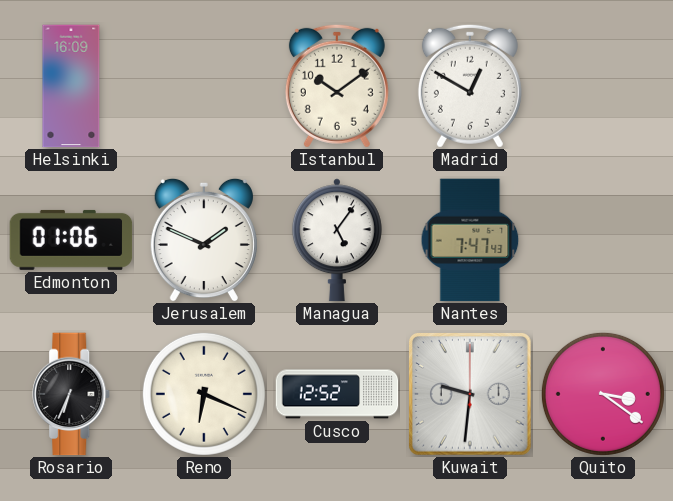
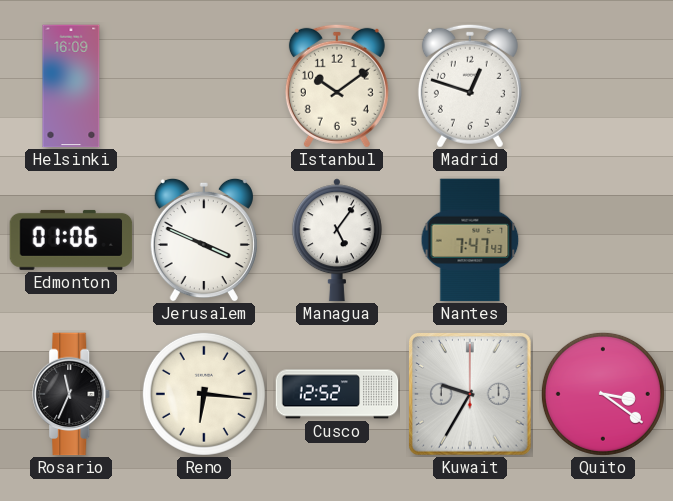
Madrid: 12:50 -> 12:48 (470, 86)
Jerusalem: 1:49 -> 3:49 (204, 240)
Rosario: 6:34 -> 11:34 (72, 394)
Reno: 6:19 -> 6:16 (204, 394)
Kuwait: 9:31 -> 9:35 (471, 395)
